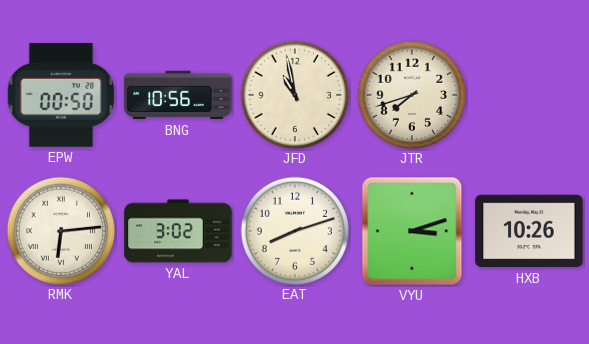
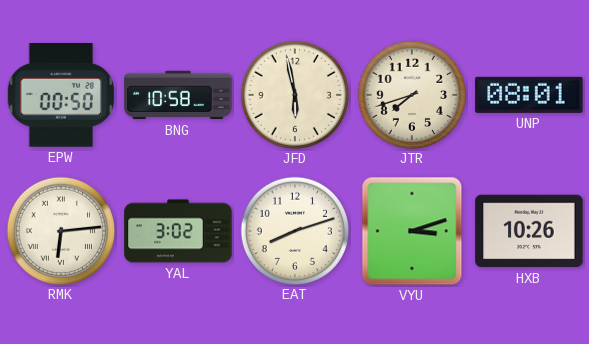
BNG: 10:56 -> 10:58 (178, 95)
JFD: 10:58 -> 5:58 (294, 94)
UNP: none -> 08:01 (529, 95)
